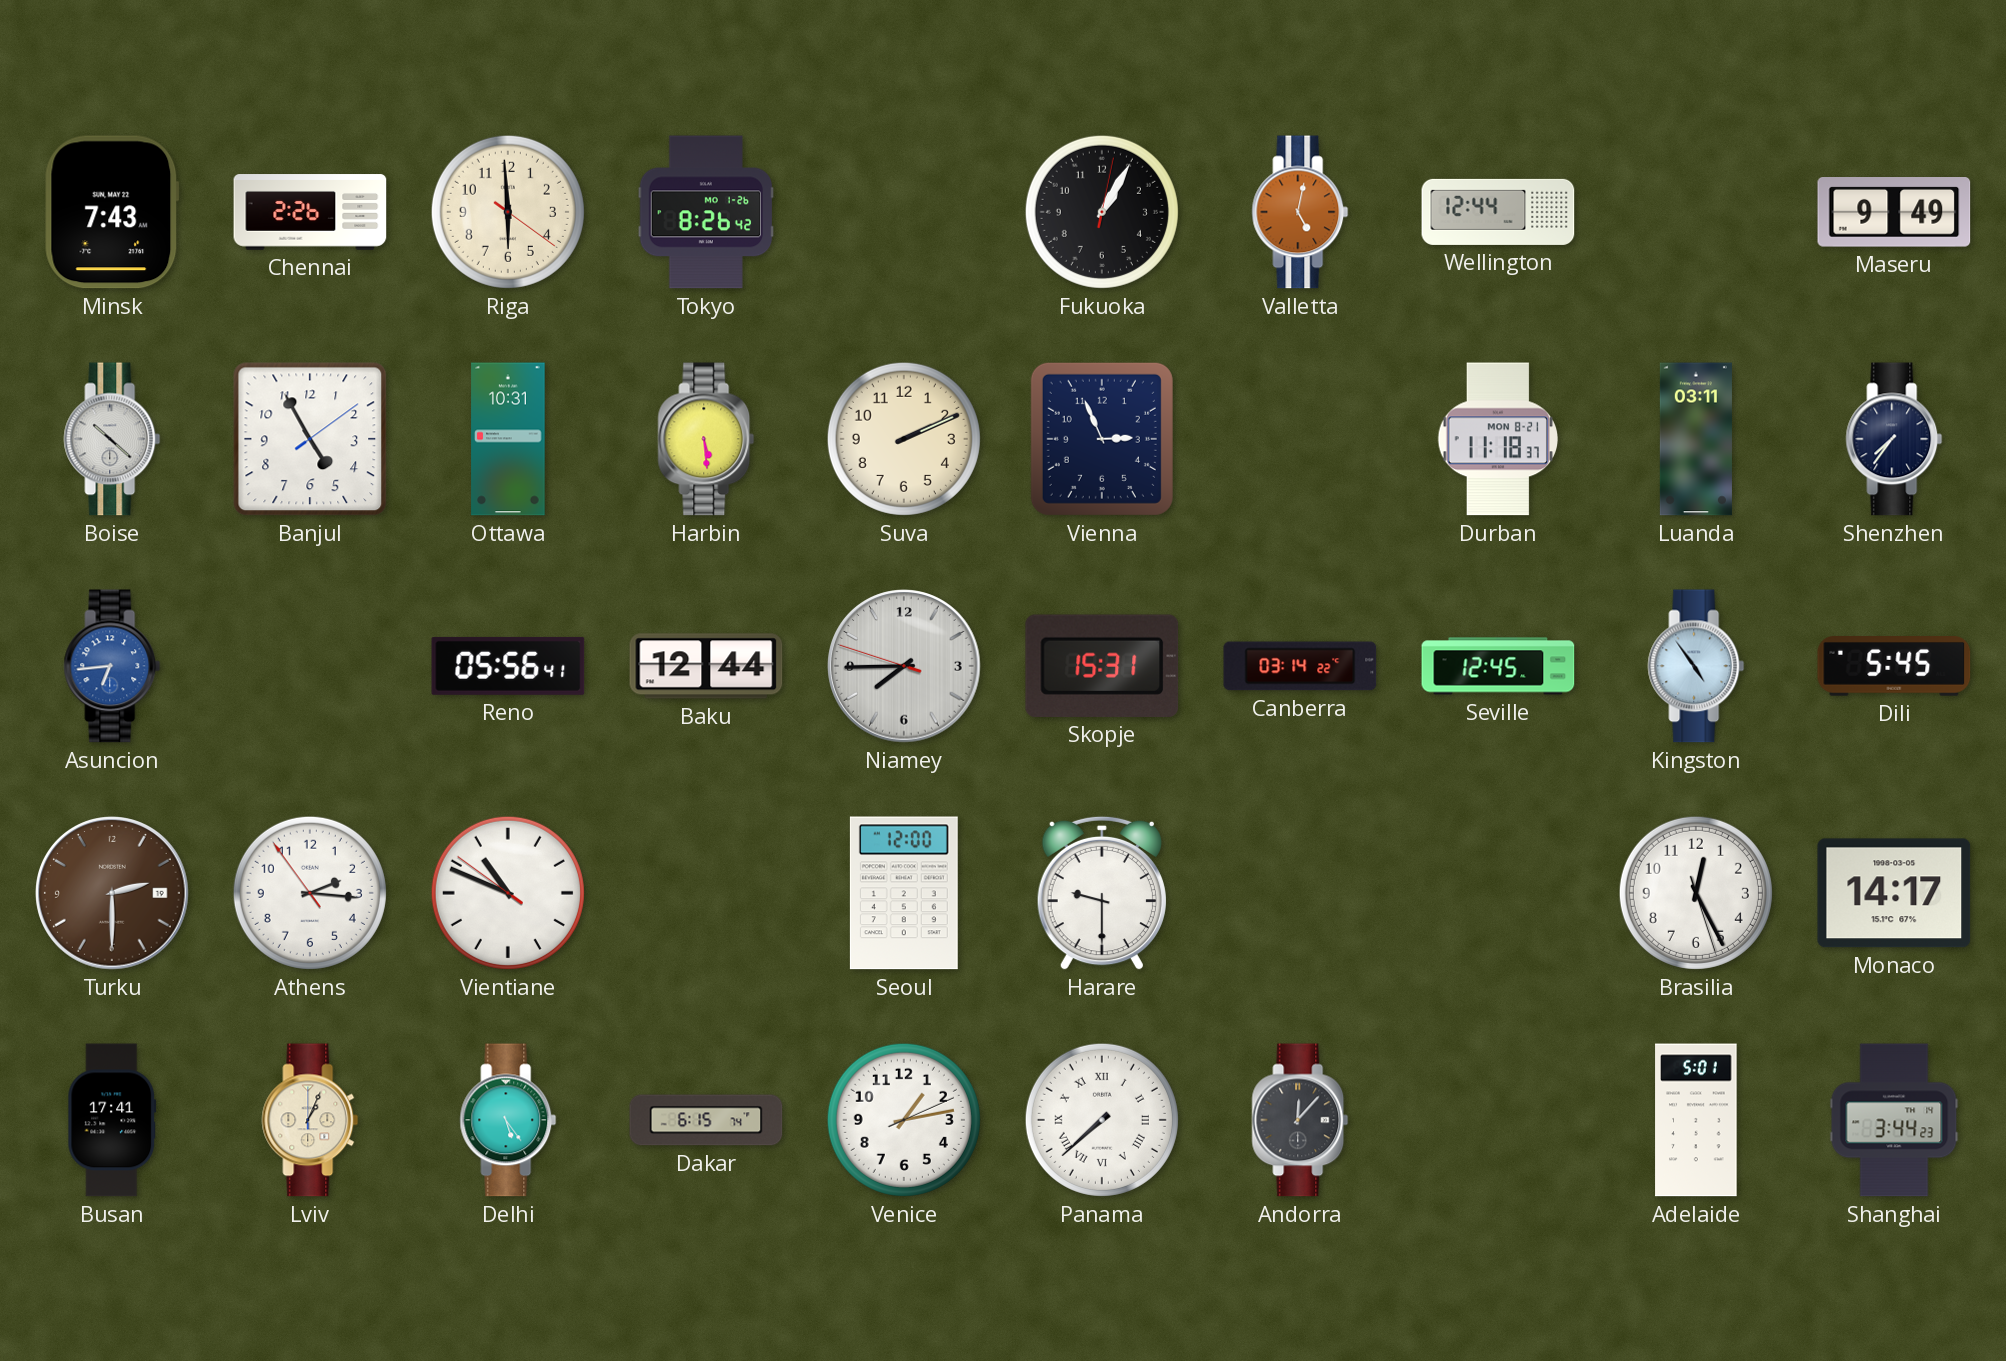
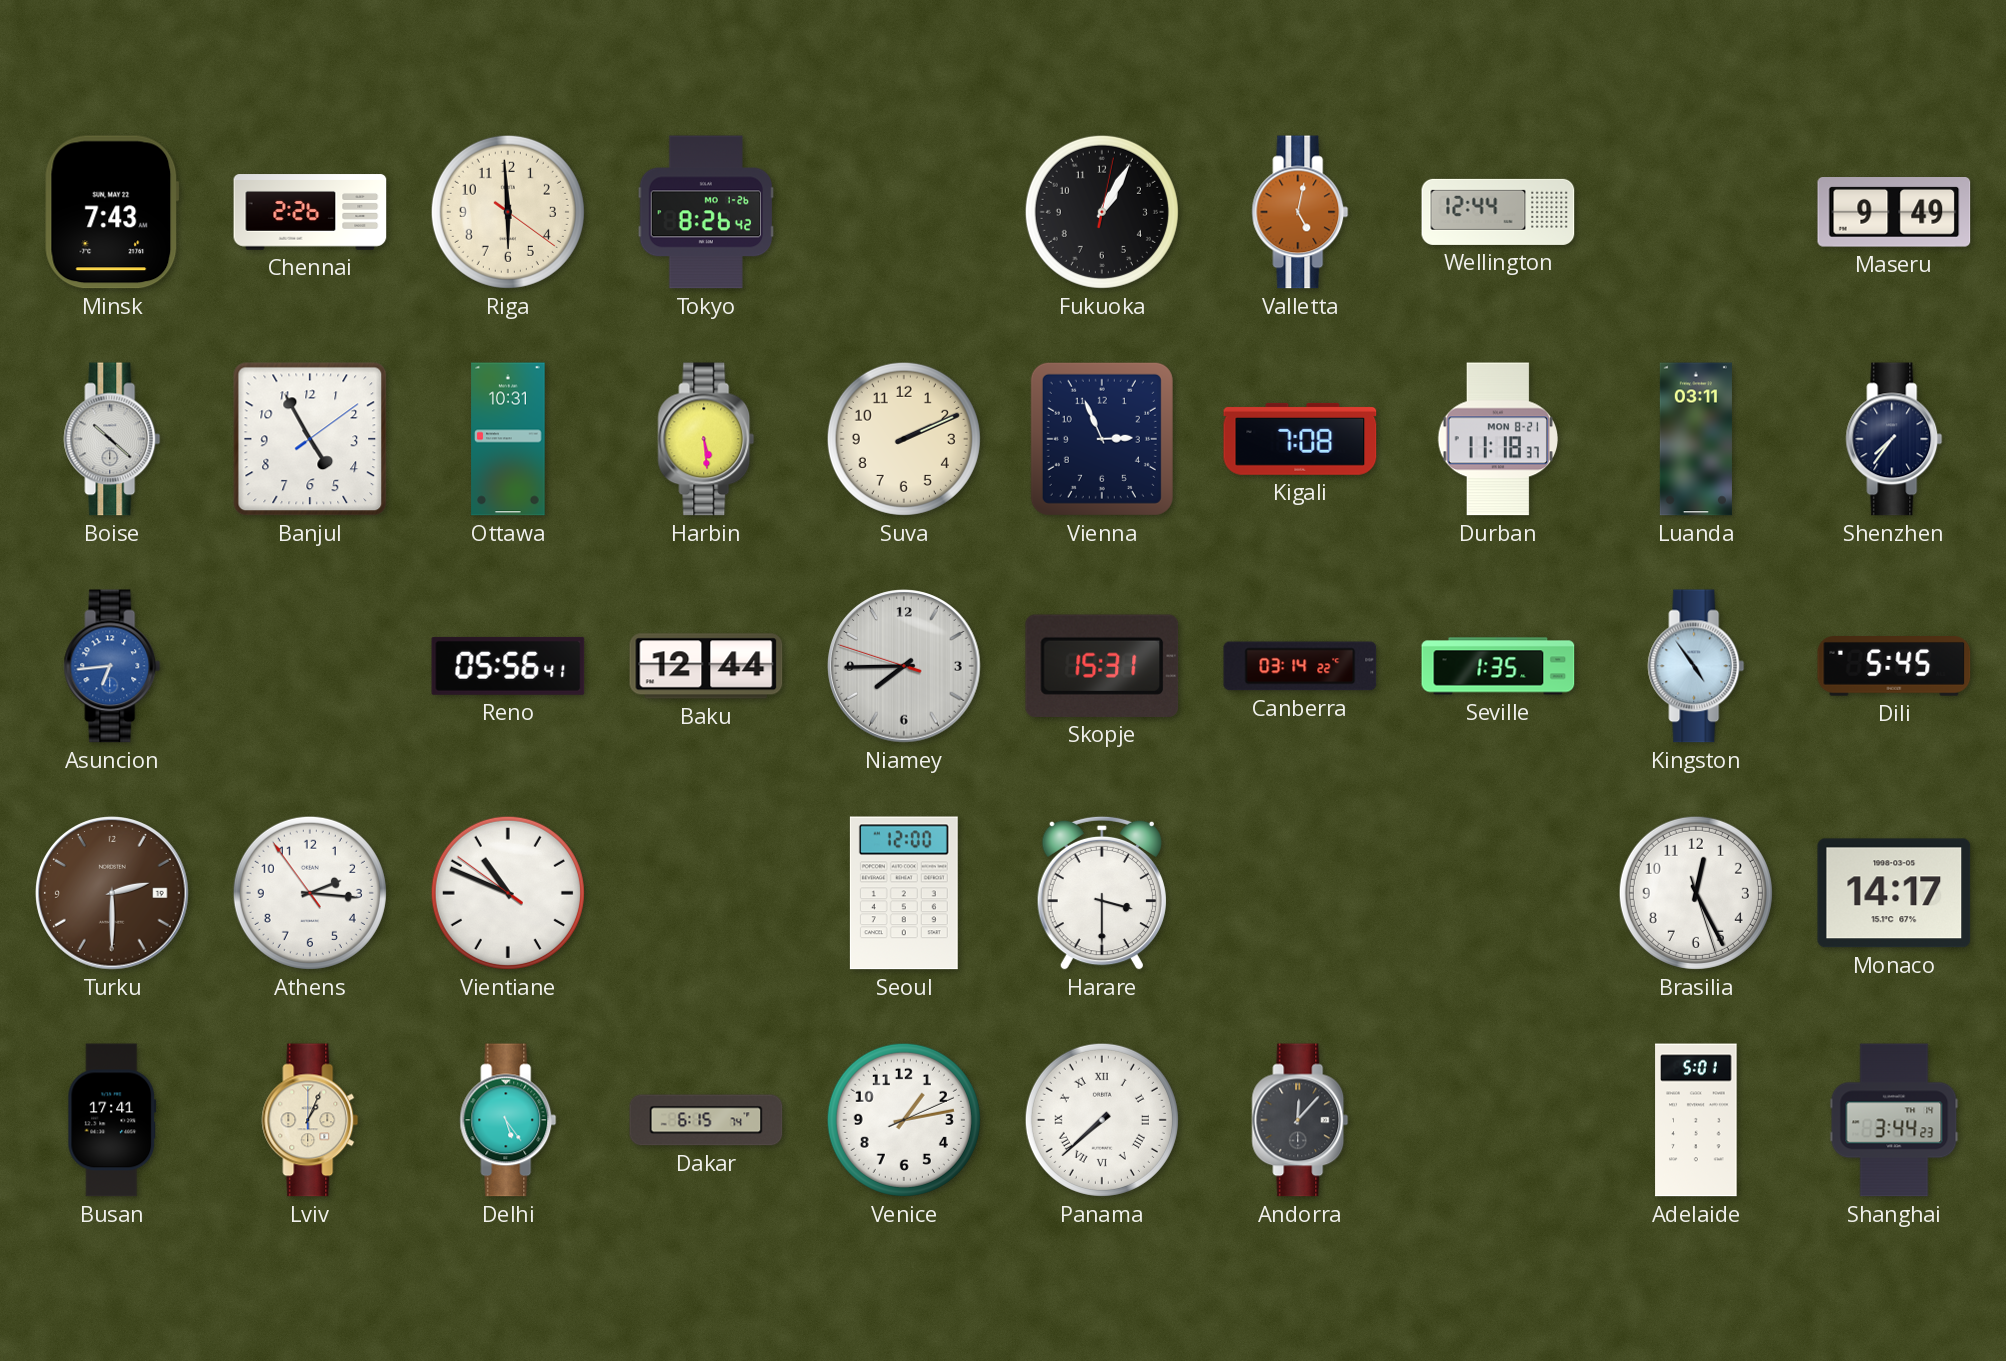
Kigali: none -> 7:08 (1300, 439)
Seville: 12:45 -> 1:35 (1498, 666)
Harare: 9:30 -> 3:30 (1102, 893)
